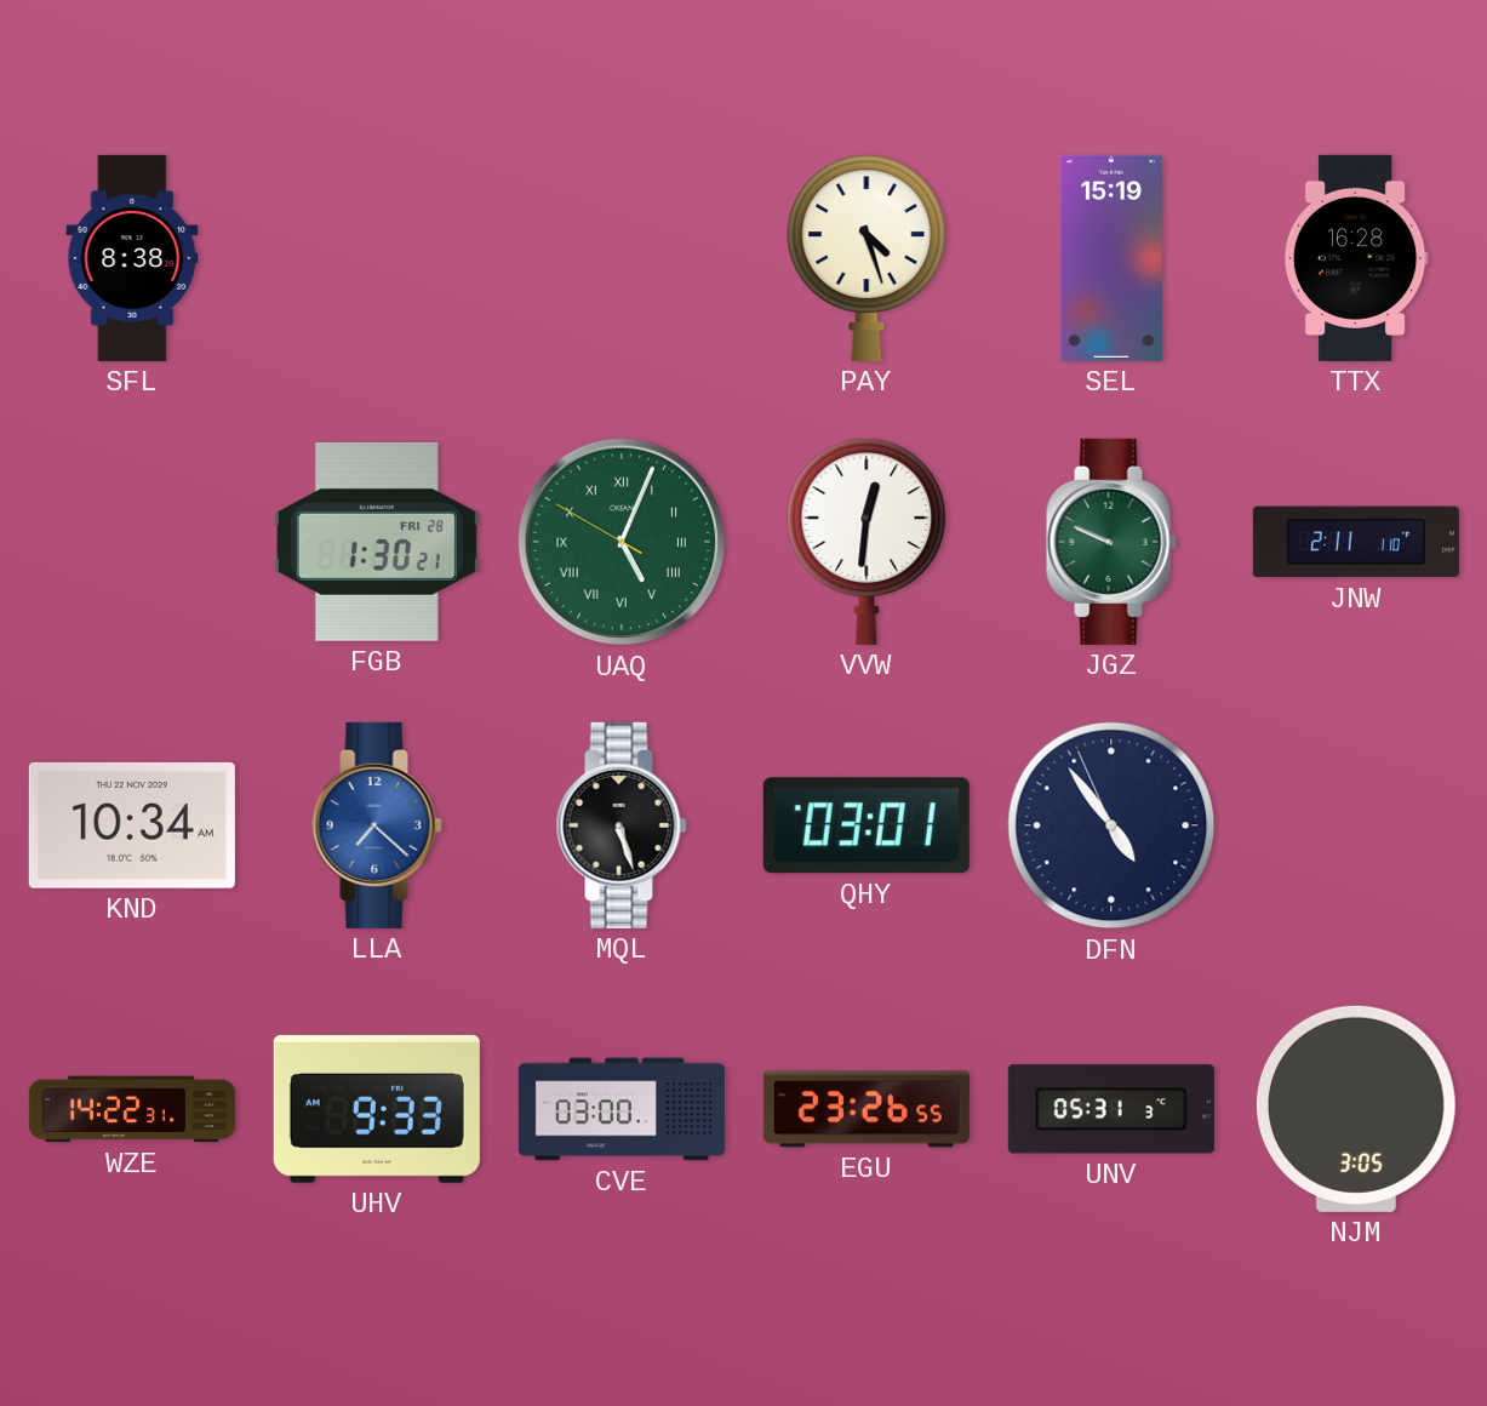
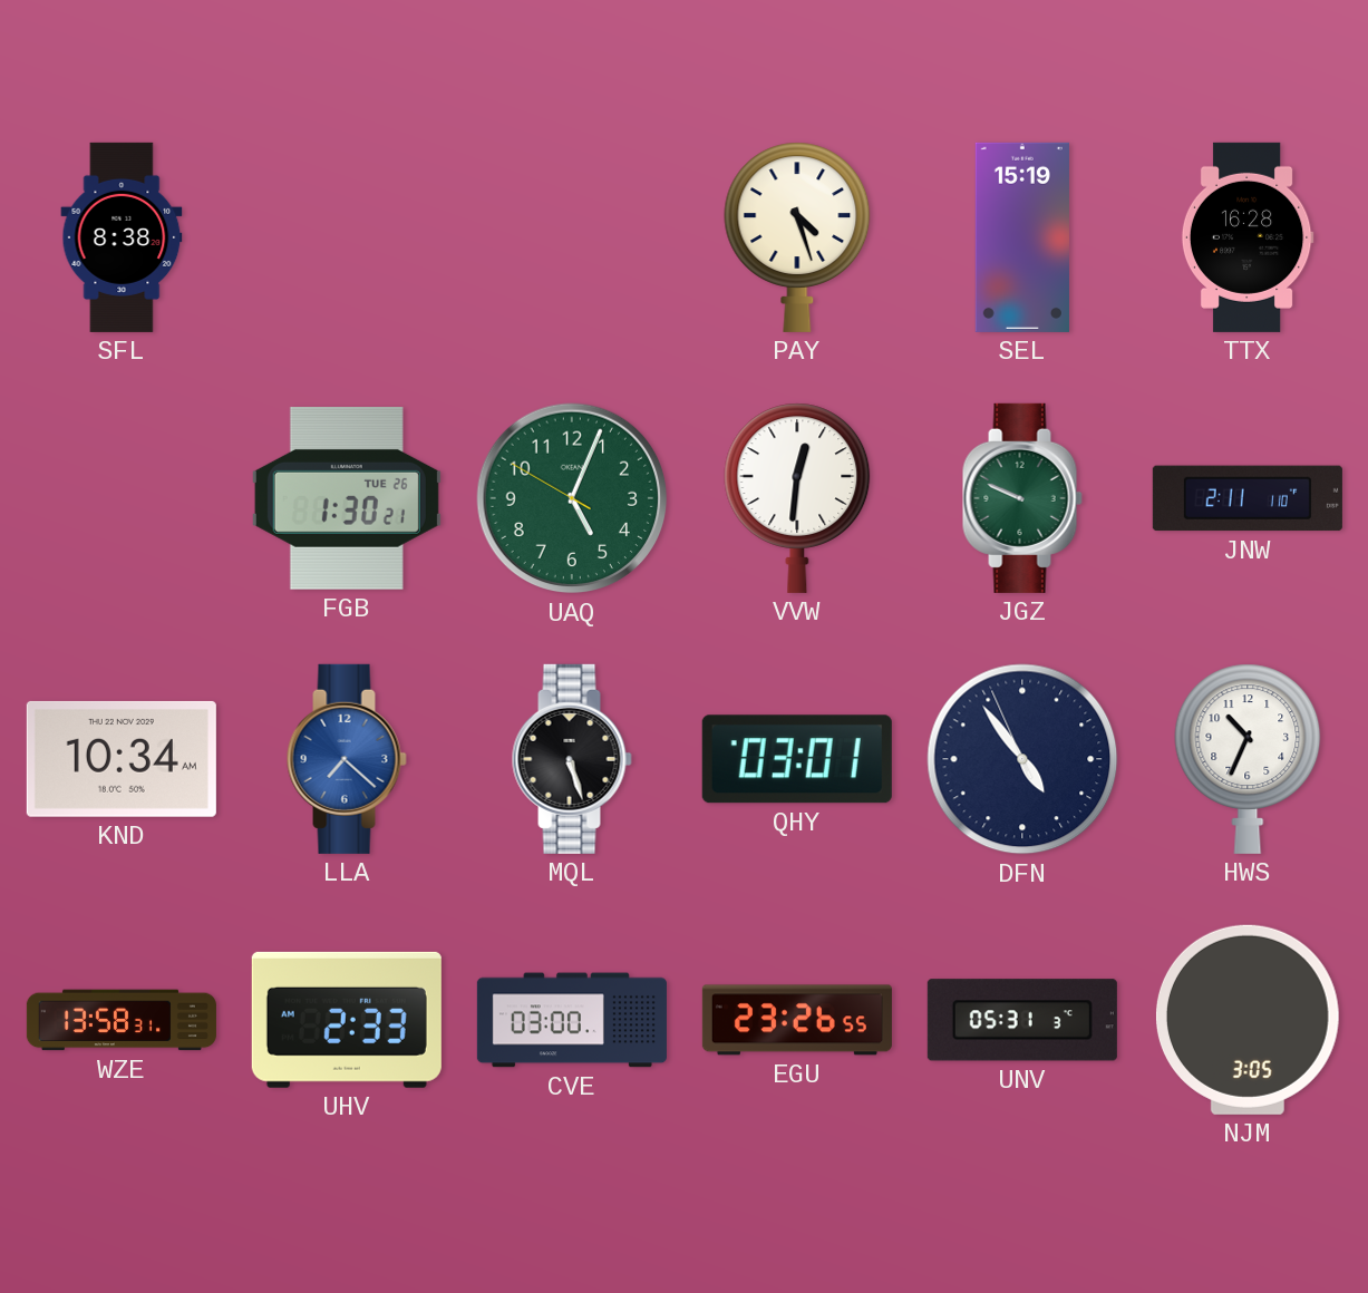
FGB date: FRI 28 -> TUE 26 (347, 498)
UAQ numerals: Roman -> Arabic (572, 498)
HWS: none -> 10:34 (1248, 759)
WZE: 14:22 -> 13:58 (122, 1020)
UHV: 9:33 -> 2:33 (347, 1020)
